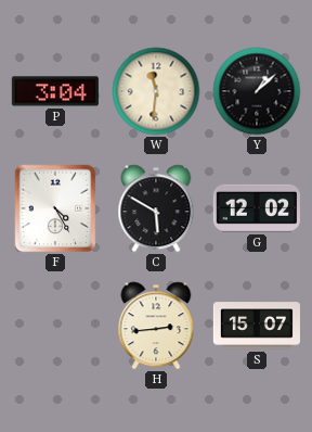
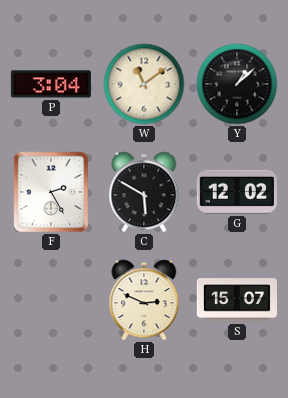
W: 11:31 -> 11:09 (144, 84)
F: 4:25 -> 2:25 (51, 192)
H: 2:44 -> 2:49 (144, 300)
